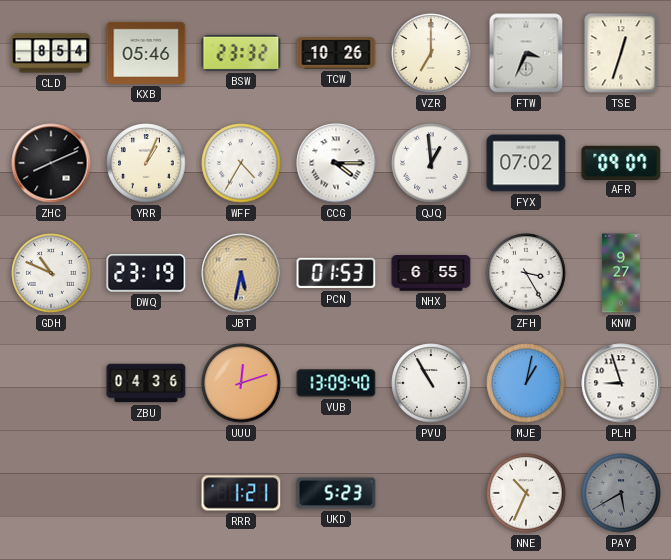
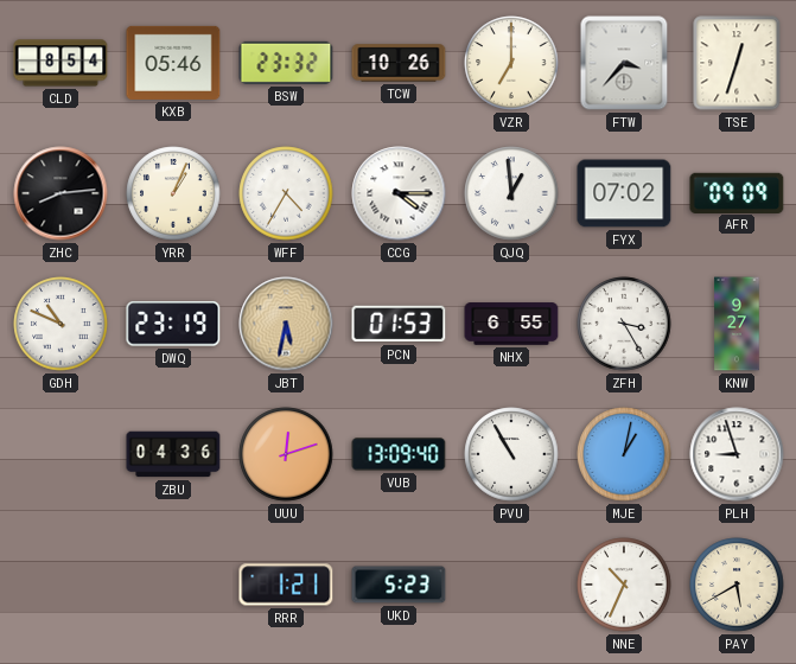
FTW: 3:34 -> 3:37 (624, 63)
ZHC: 8:11 -> 8:14 (61, 193)
AFR: 09:07 -> 09:09 (737, 192)
PAY dial: grey -> cream (737, 585)
